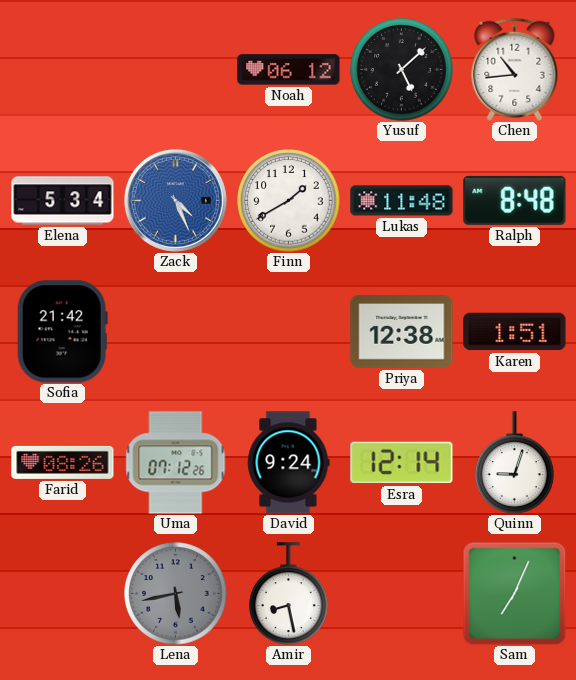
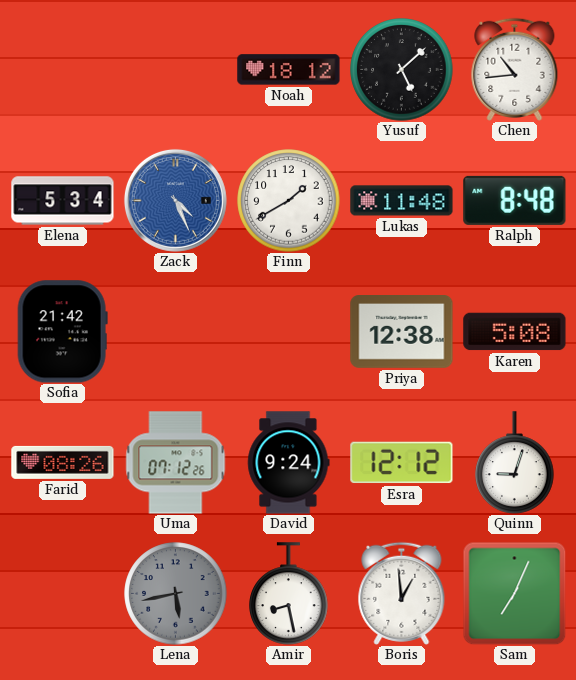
Noah: 06:12 -> 18:12 (289, 70)
Karen: 1:51 -> 5:08 (515, 332)
Esra: 12:14 -> 12:12 (402, 463)
Boris: none -> 12:59 (402, 593)
